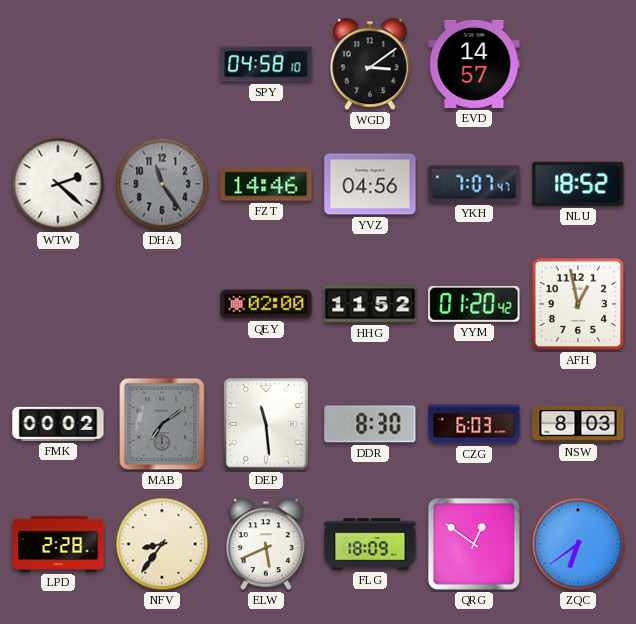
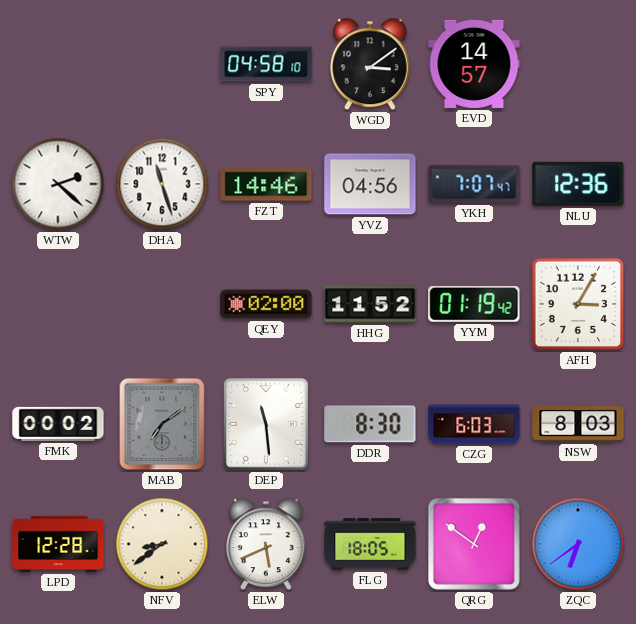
DHA: 11:24 -> 11:27 (162, 184)
DHA dial: grey -> white (162, 184)
NLU: 18:52 -> 12:36 (578, 184)
YYM: 01:20 -> 01:19 (474, 304)
AFH: 12:58 -> 3:05 (578, 304)
LPD: 2:28 -> 12:28 (58, 544)
NFV: 8:36 -> 8:39 (162, 544)
FLG: 18:09 -> 18:05 (370, 544)
